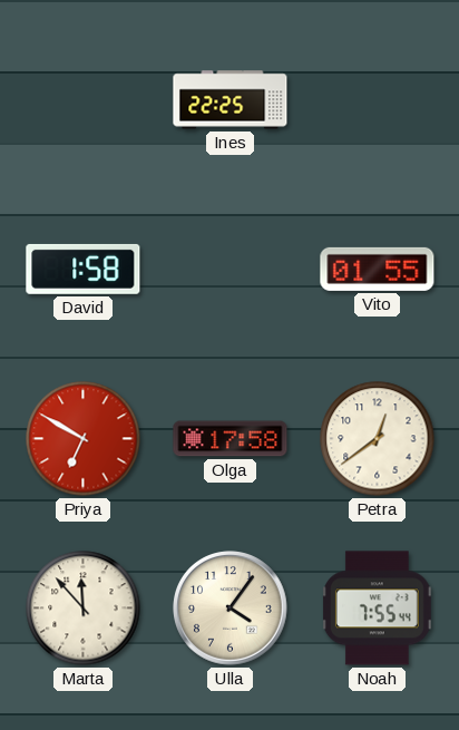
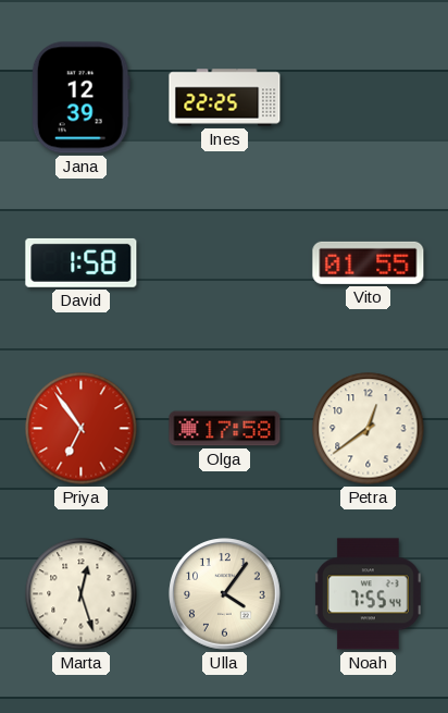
Jana: none -> 12:39 (80, 98)
Priya: 6:50 -> 6:54 (82, 429)
Marta: 11:53 -> 12:27 (82, 594)
